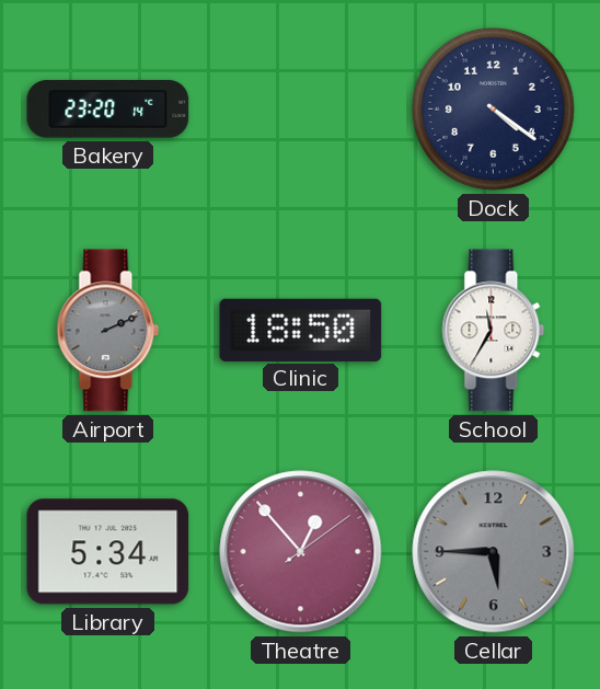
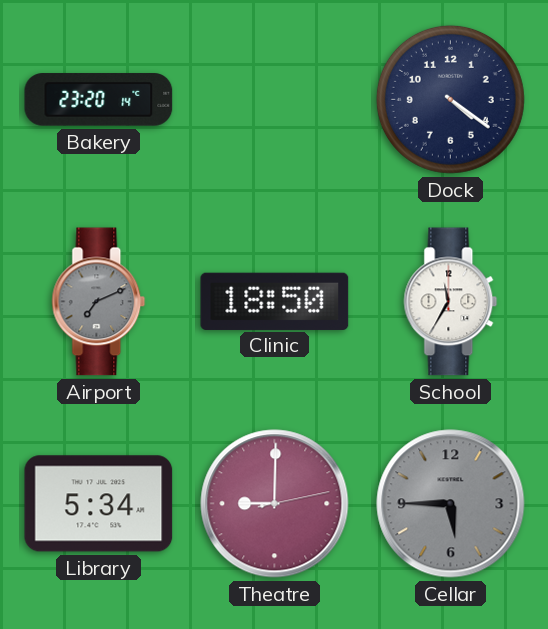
Airport: 2:11 -> 7:11 (99, 302)
Theatre: 12:53 -> 9:00 (275, 504)
